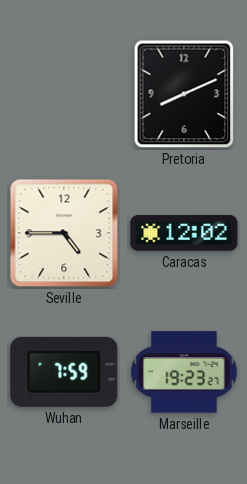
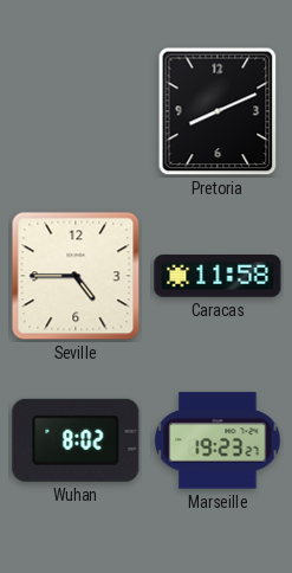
Caracas: 12:02 -> 11:58 (218, 276)
Wuhan: 7:59 -> 8:02 (76, 440)
